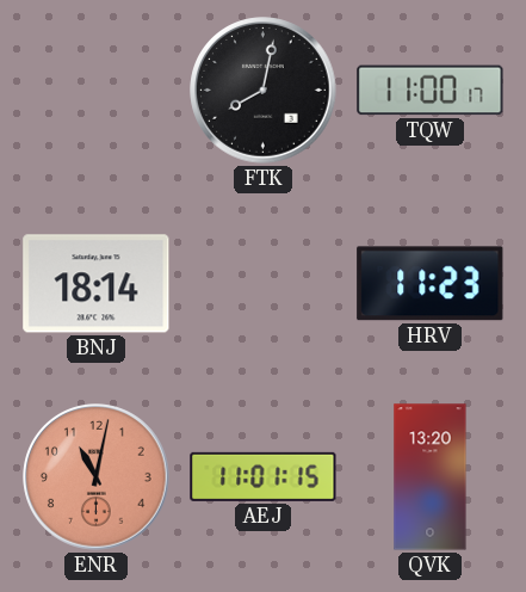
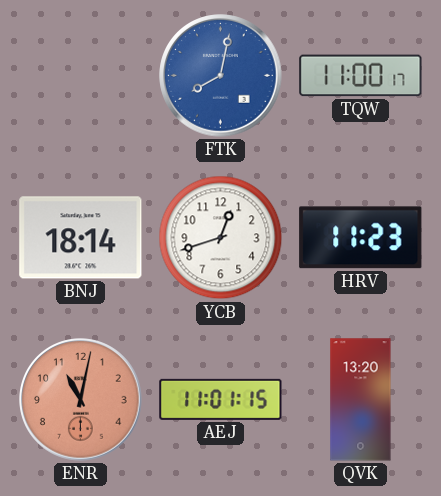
FTK dial: black -> blue (221, 76)
YCB: none -> 12:42 (221, 238)
